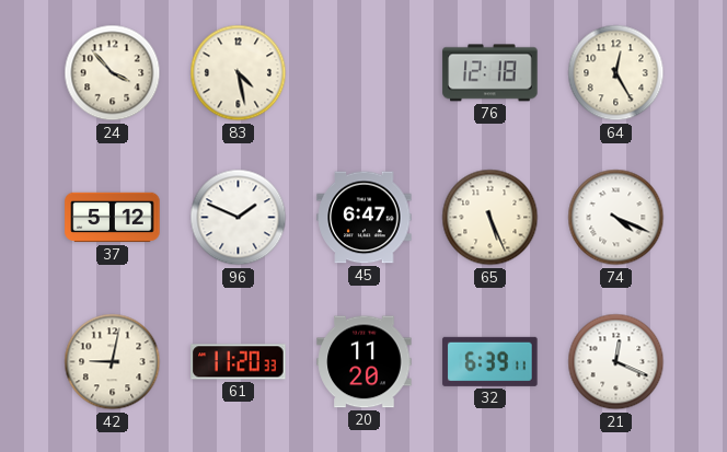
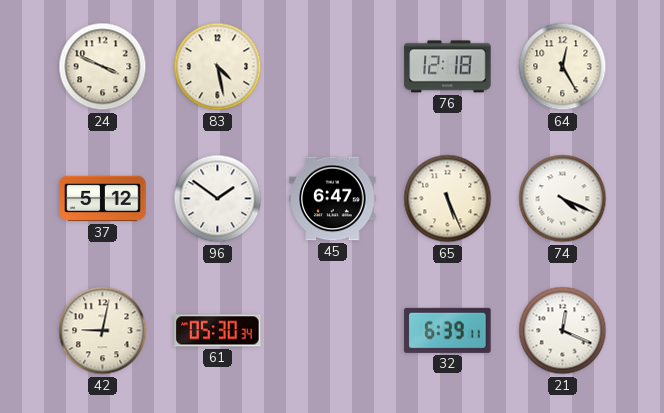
24: 3:53 -> 3:49 (103, 67)
96: 1:49 -> 1:51 (218, 199)
61: 11:20 -> 05:30 (218, 331)
20: 11:20 -> none (365, 362)
